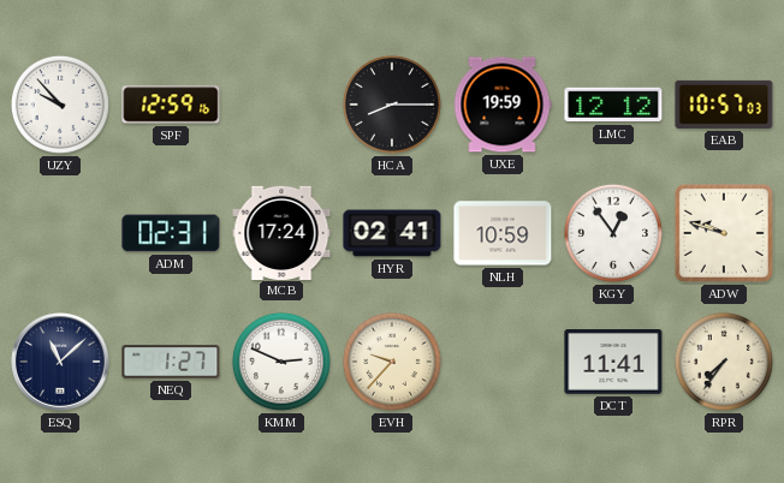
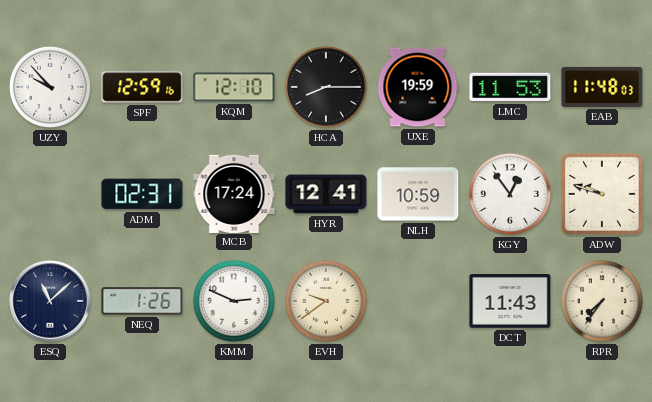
KQM: none -> 12:10 (234, 87)
LMC: 12:12 -> 11:53 (510, 87)
EAB: 10:57 -> 11:48 (602, 87)
HYR: 02:41 -> 12:41 (326, 194)
NEQ: 1:27 -> 1:26 (142, 301)
EVH: 9:37 -> 9:39 (326, 301)
DCT: 11:41 -> 11:43 (510, 302)
